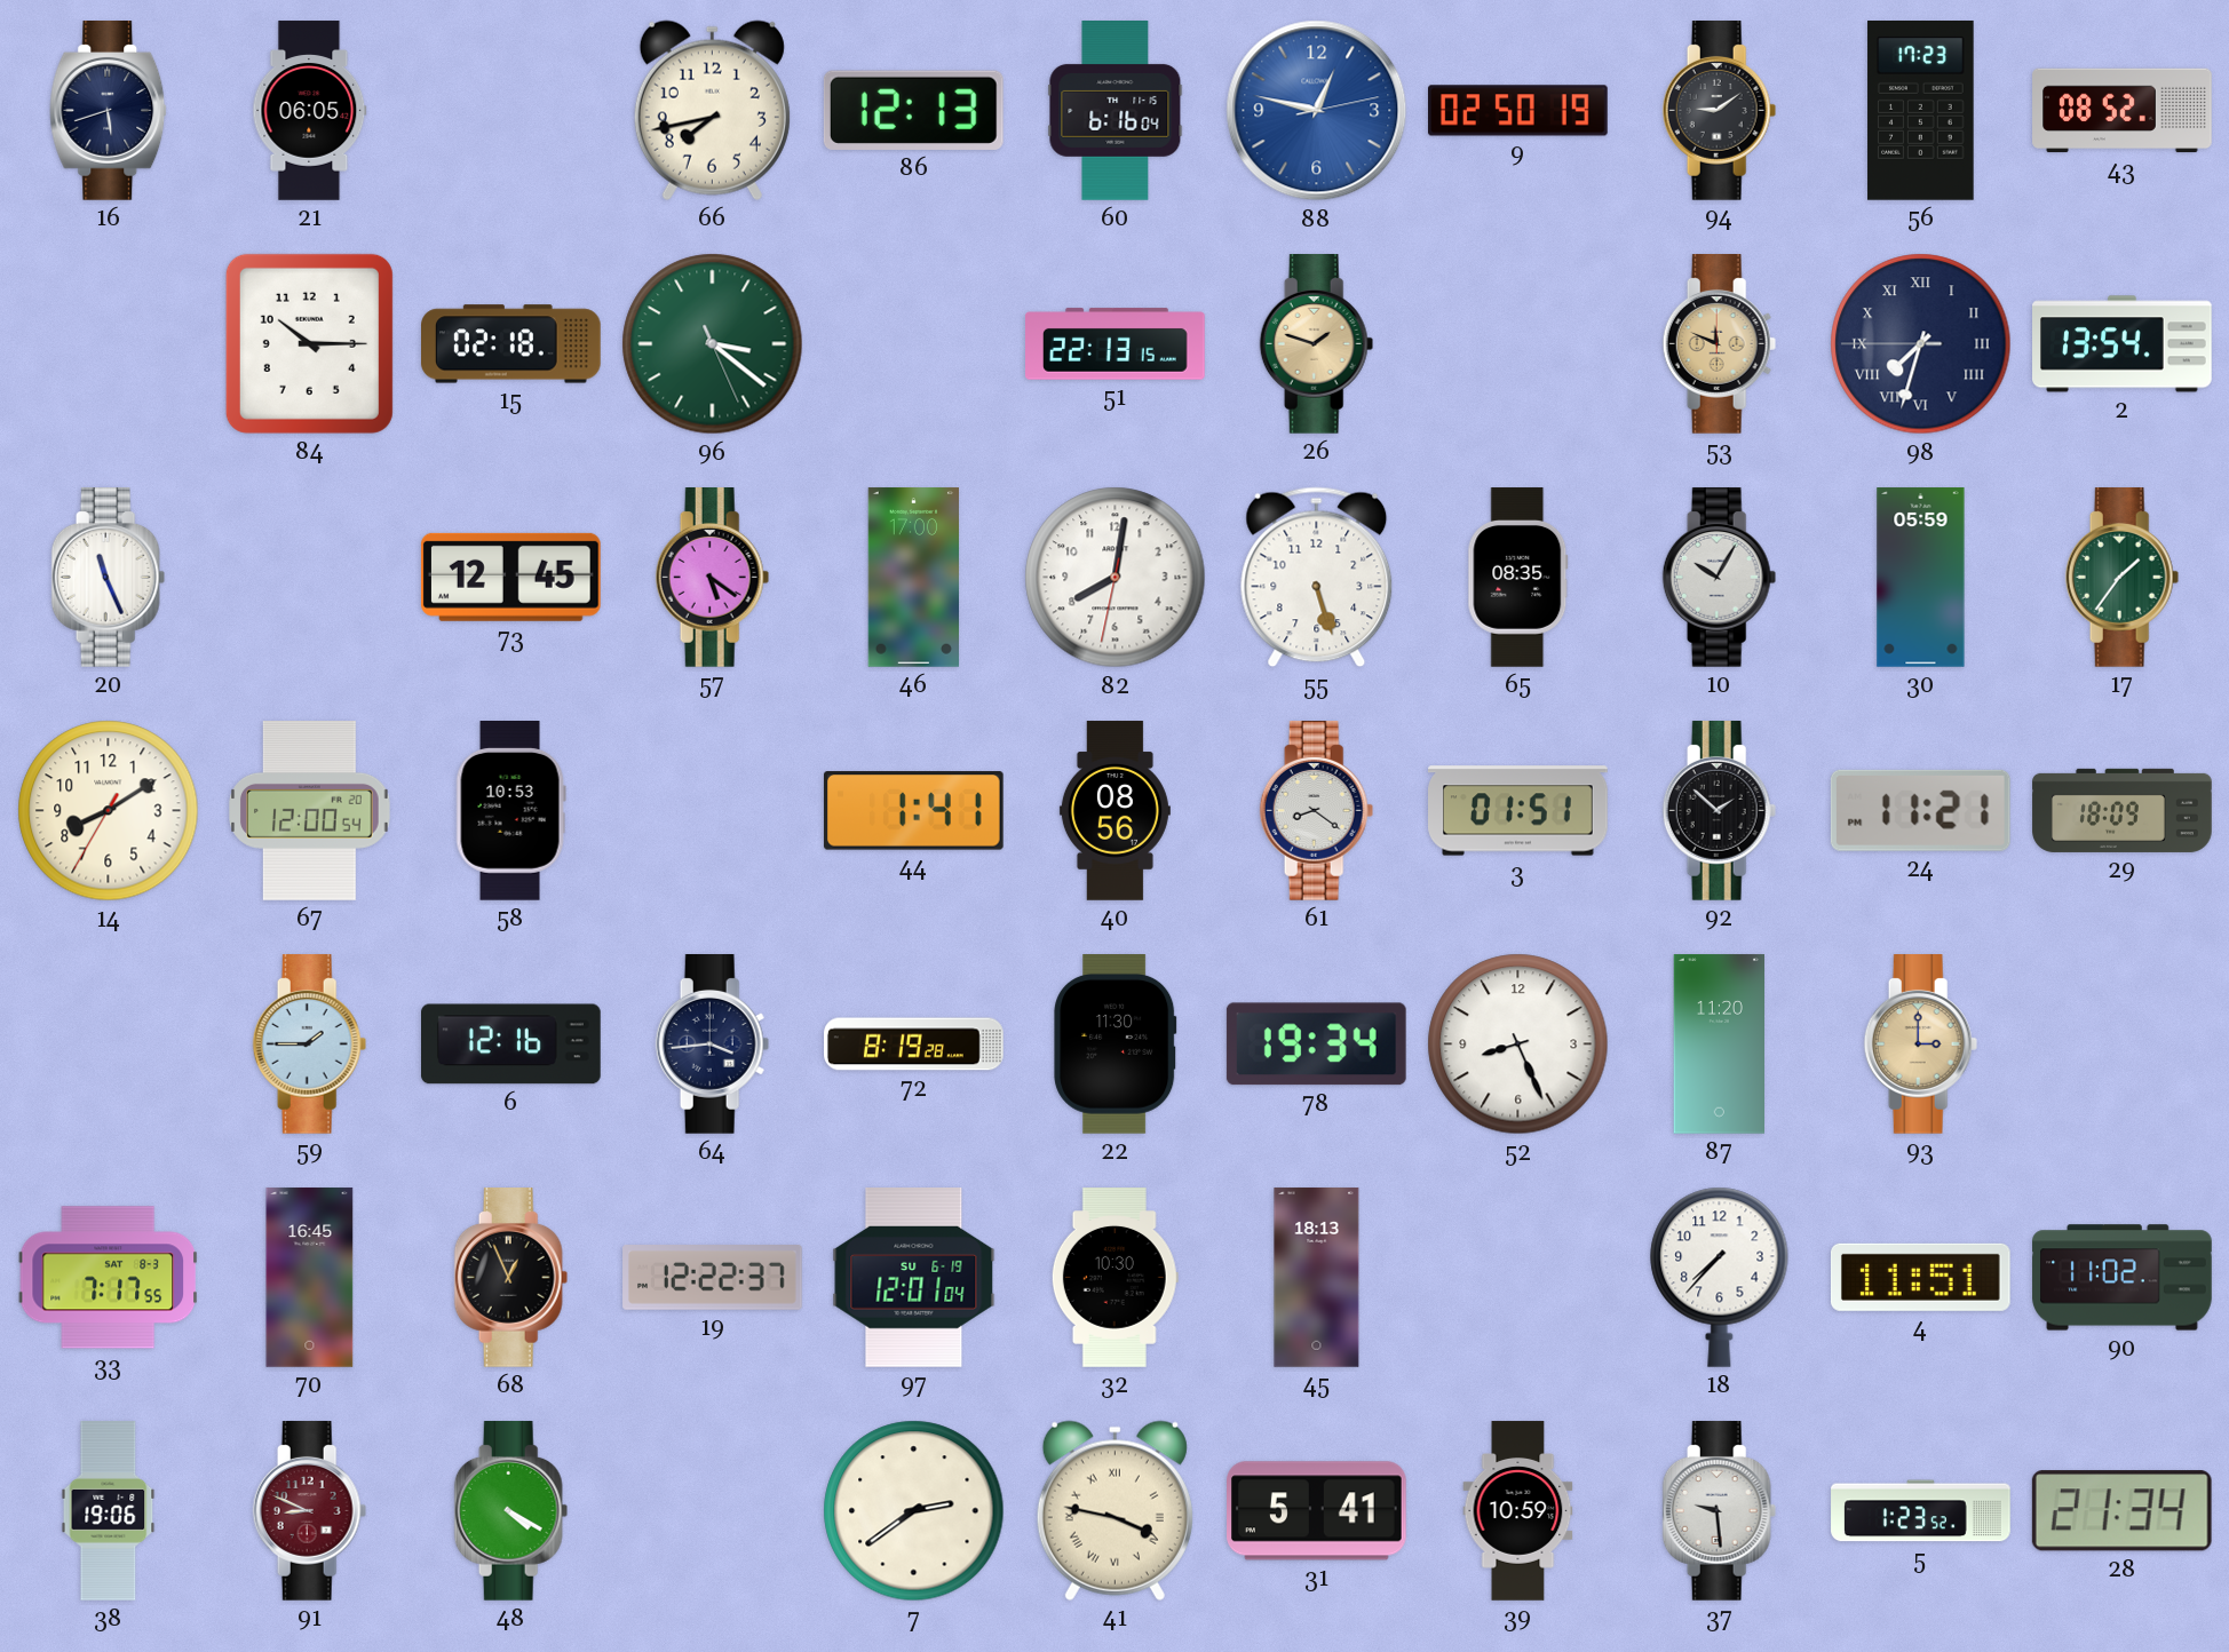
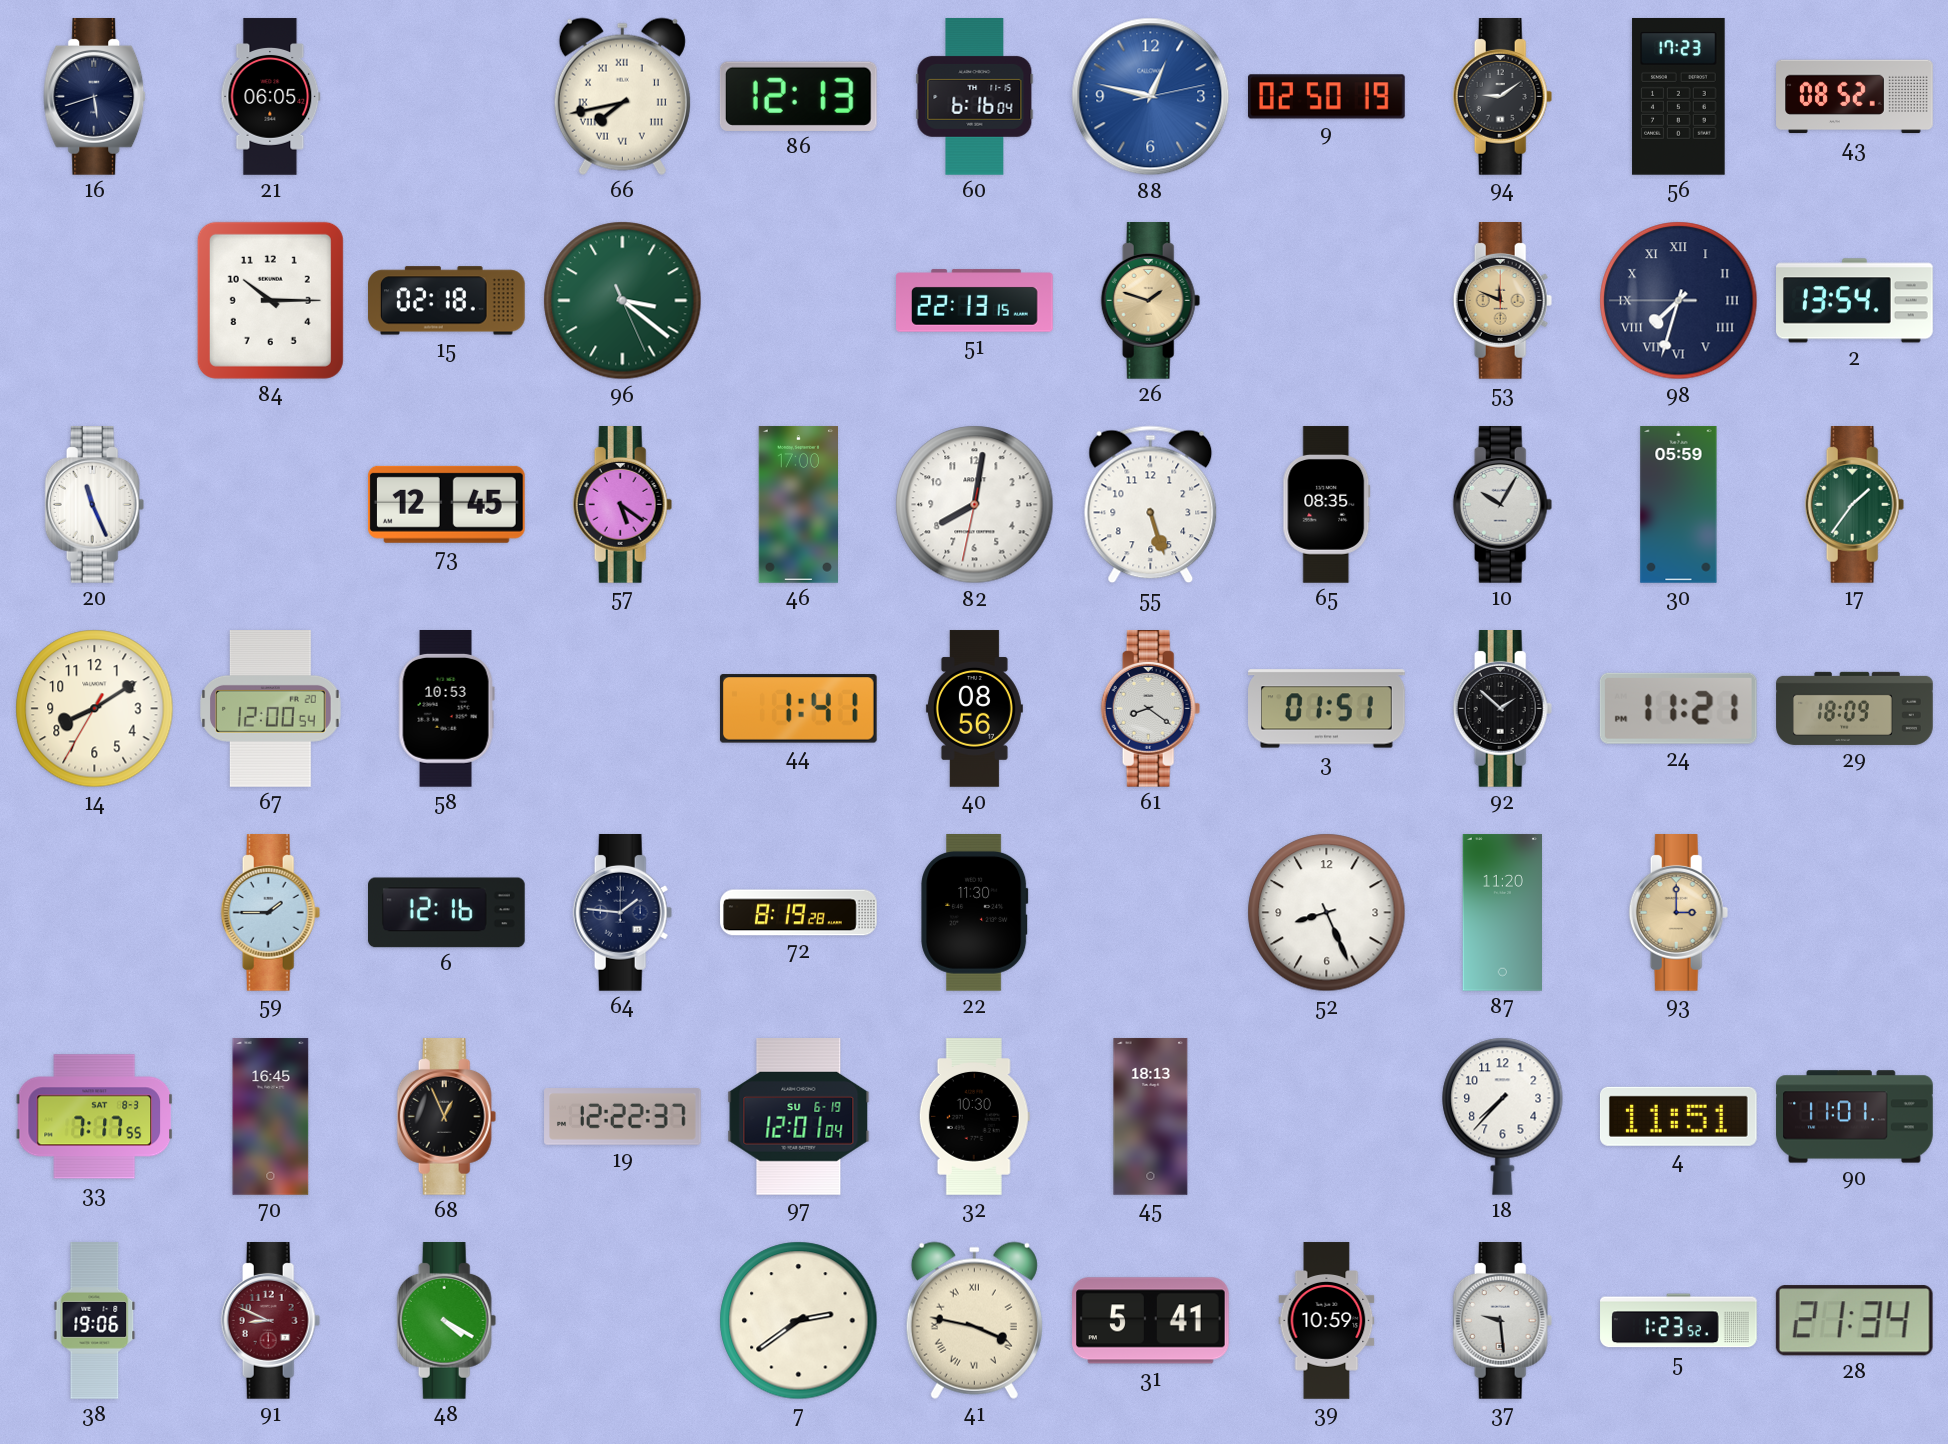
66 numerals: Arabic -> Roman (622, 96)
64: 3:44 -> 1:46 (623, 913)
78: 19:34 -> none (1316, 1045)
90: 11:02 -> 11:01 (1855, 1117)
